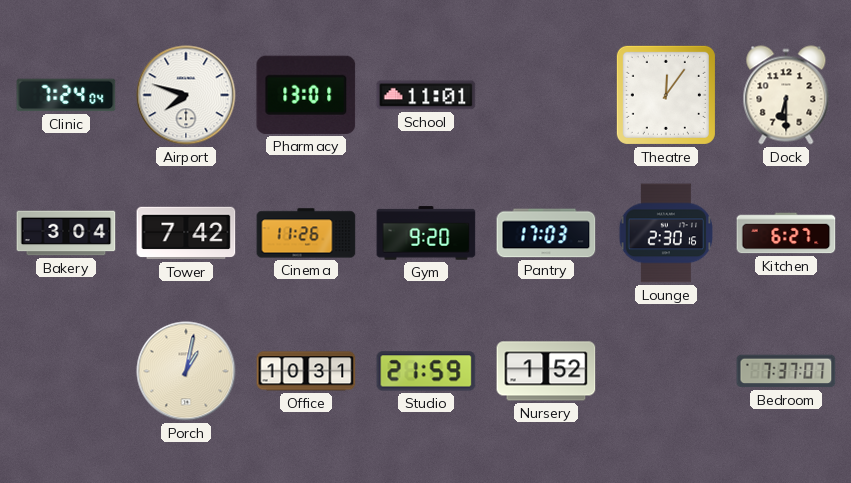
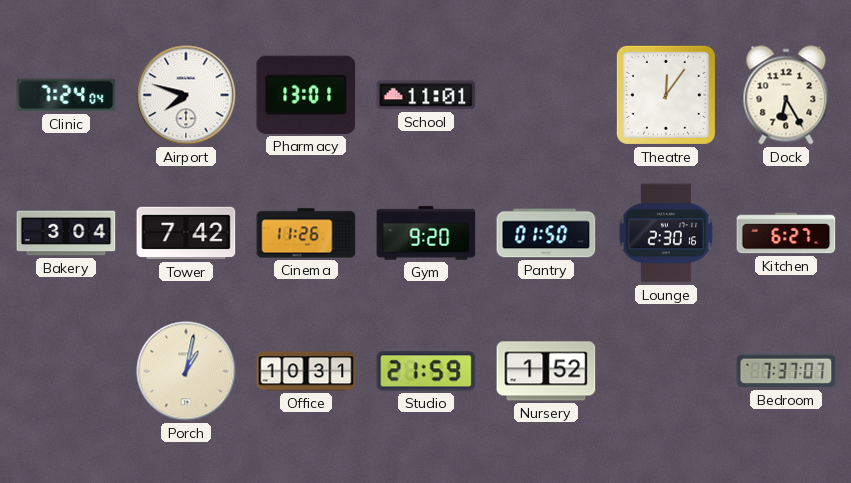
Dock: 6:30 -> 6:25 (786, 95)
Pantry: 17:03 -> 01:50 (546, 233)
